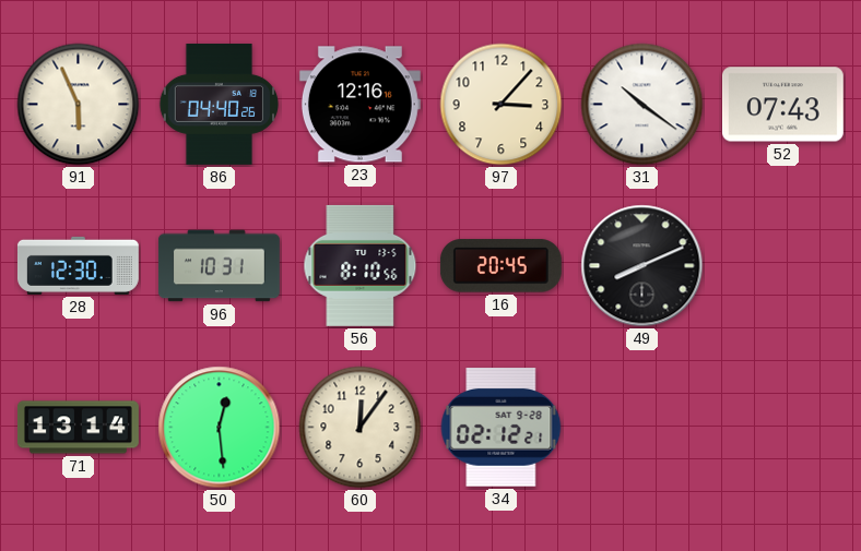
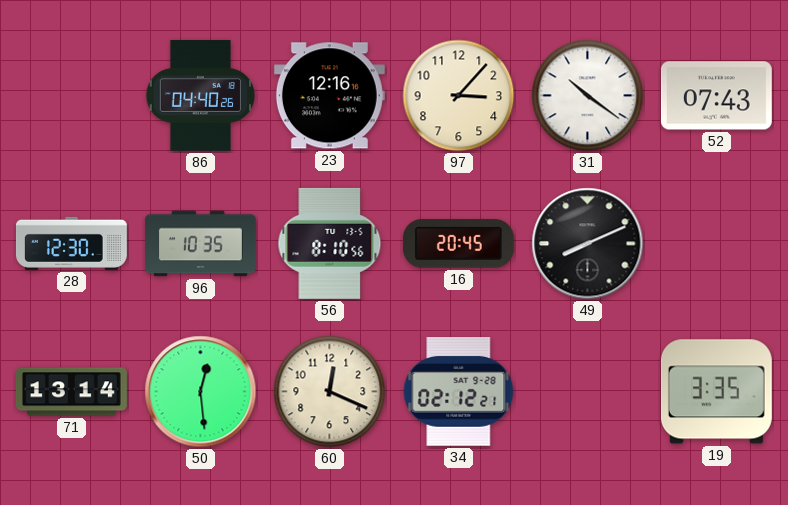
91: 5:56 -> none (79, 105)
96: 10:31 -> 10:35 (200, 244)
60: 12:06 -> 12:19 (330, 392)
19: none -> 3:35 (716, 392)
